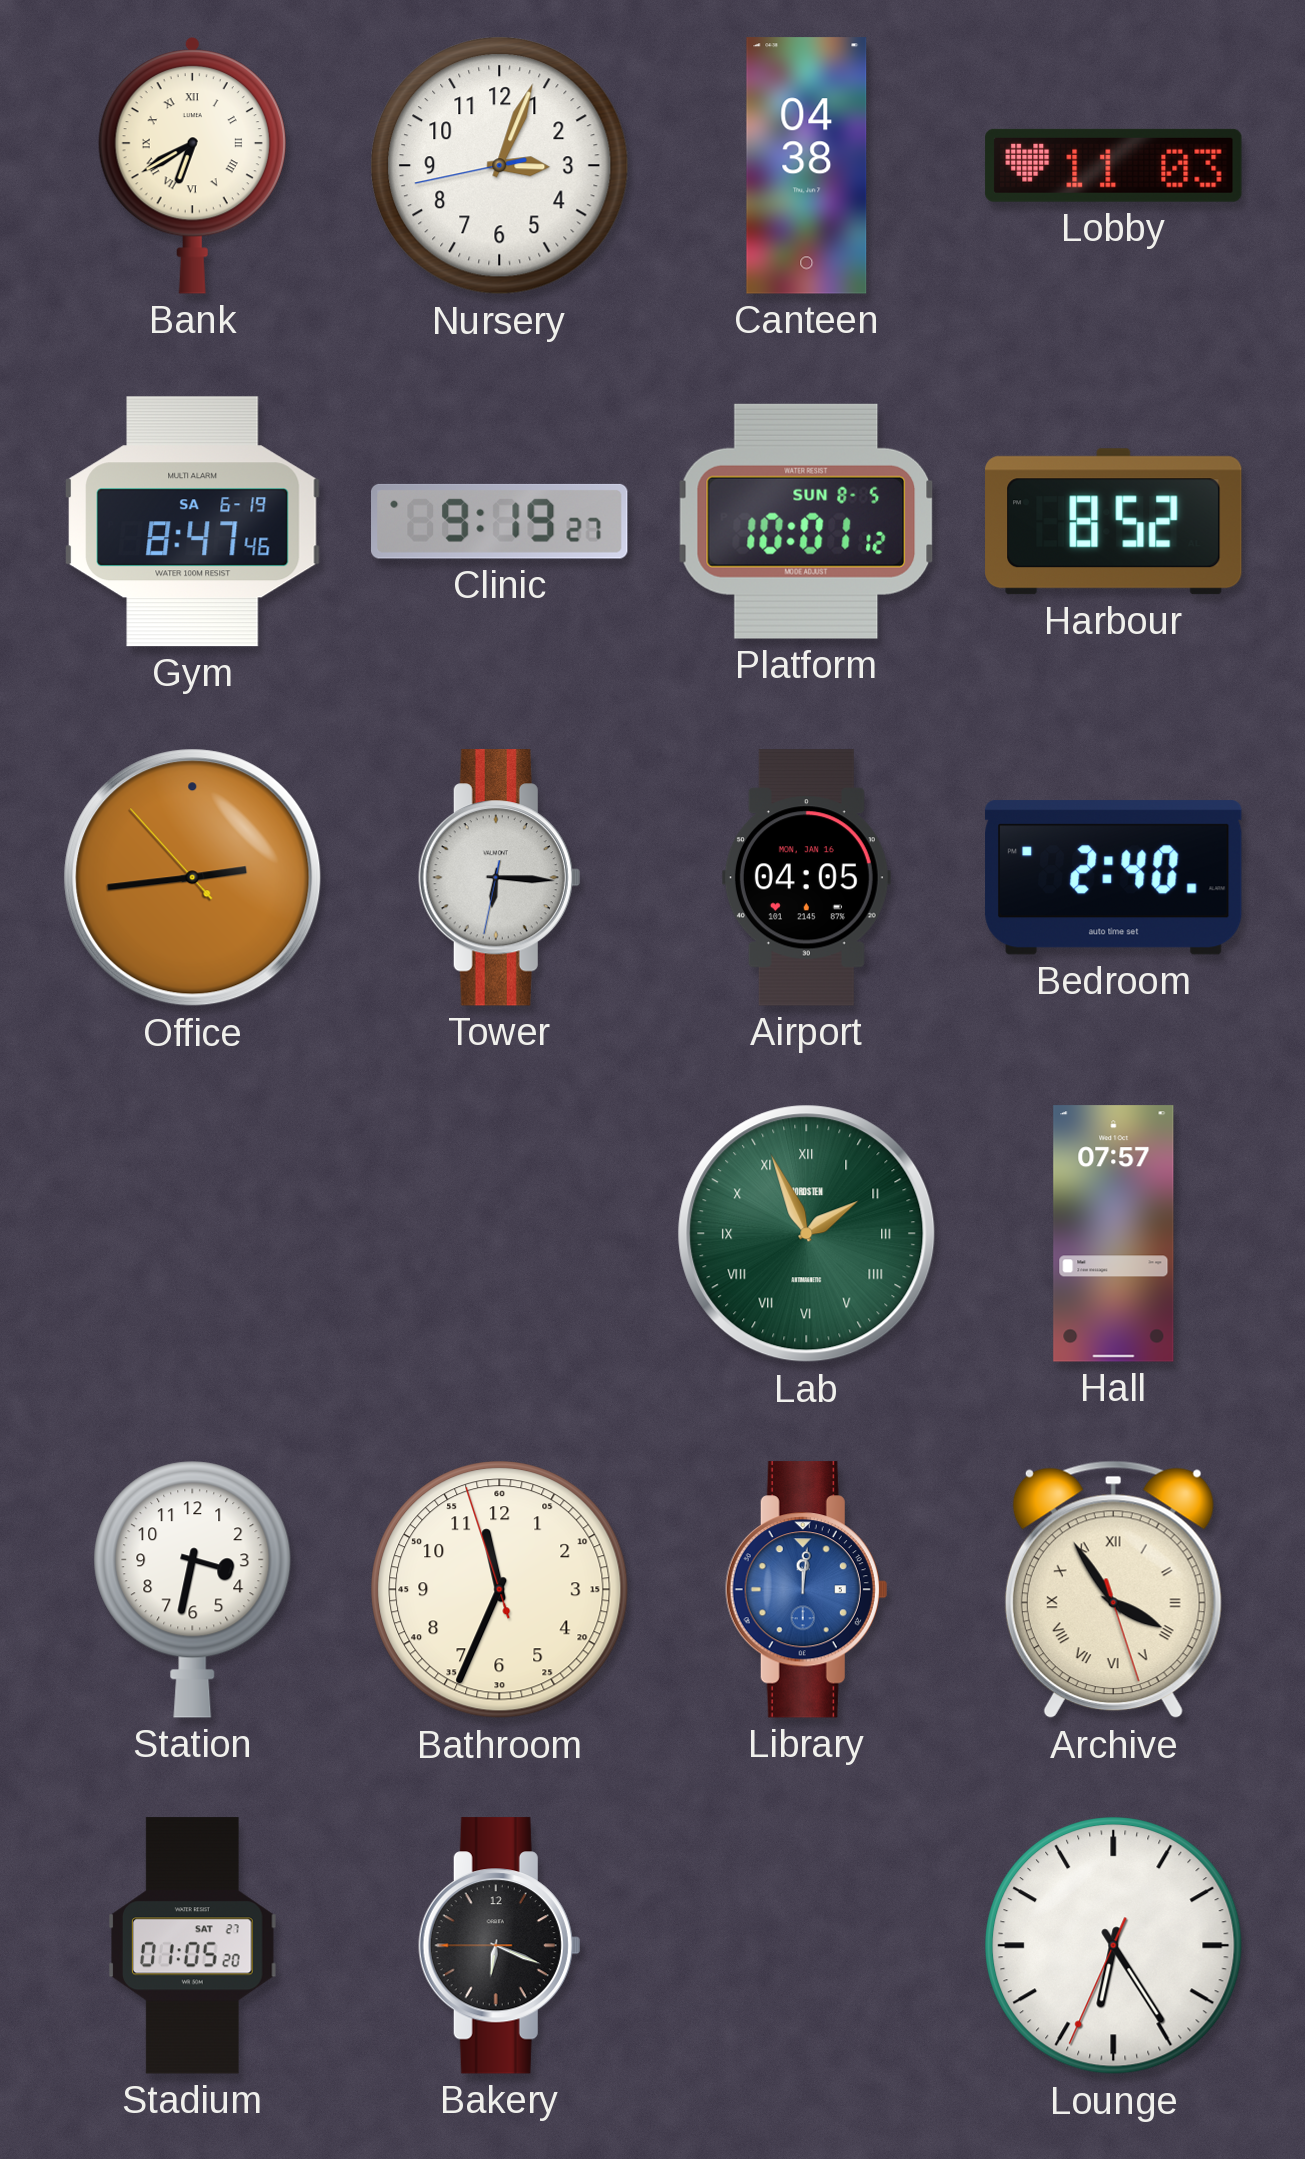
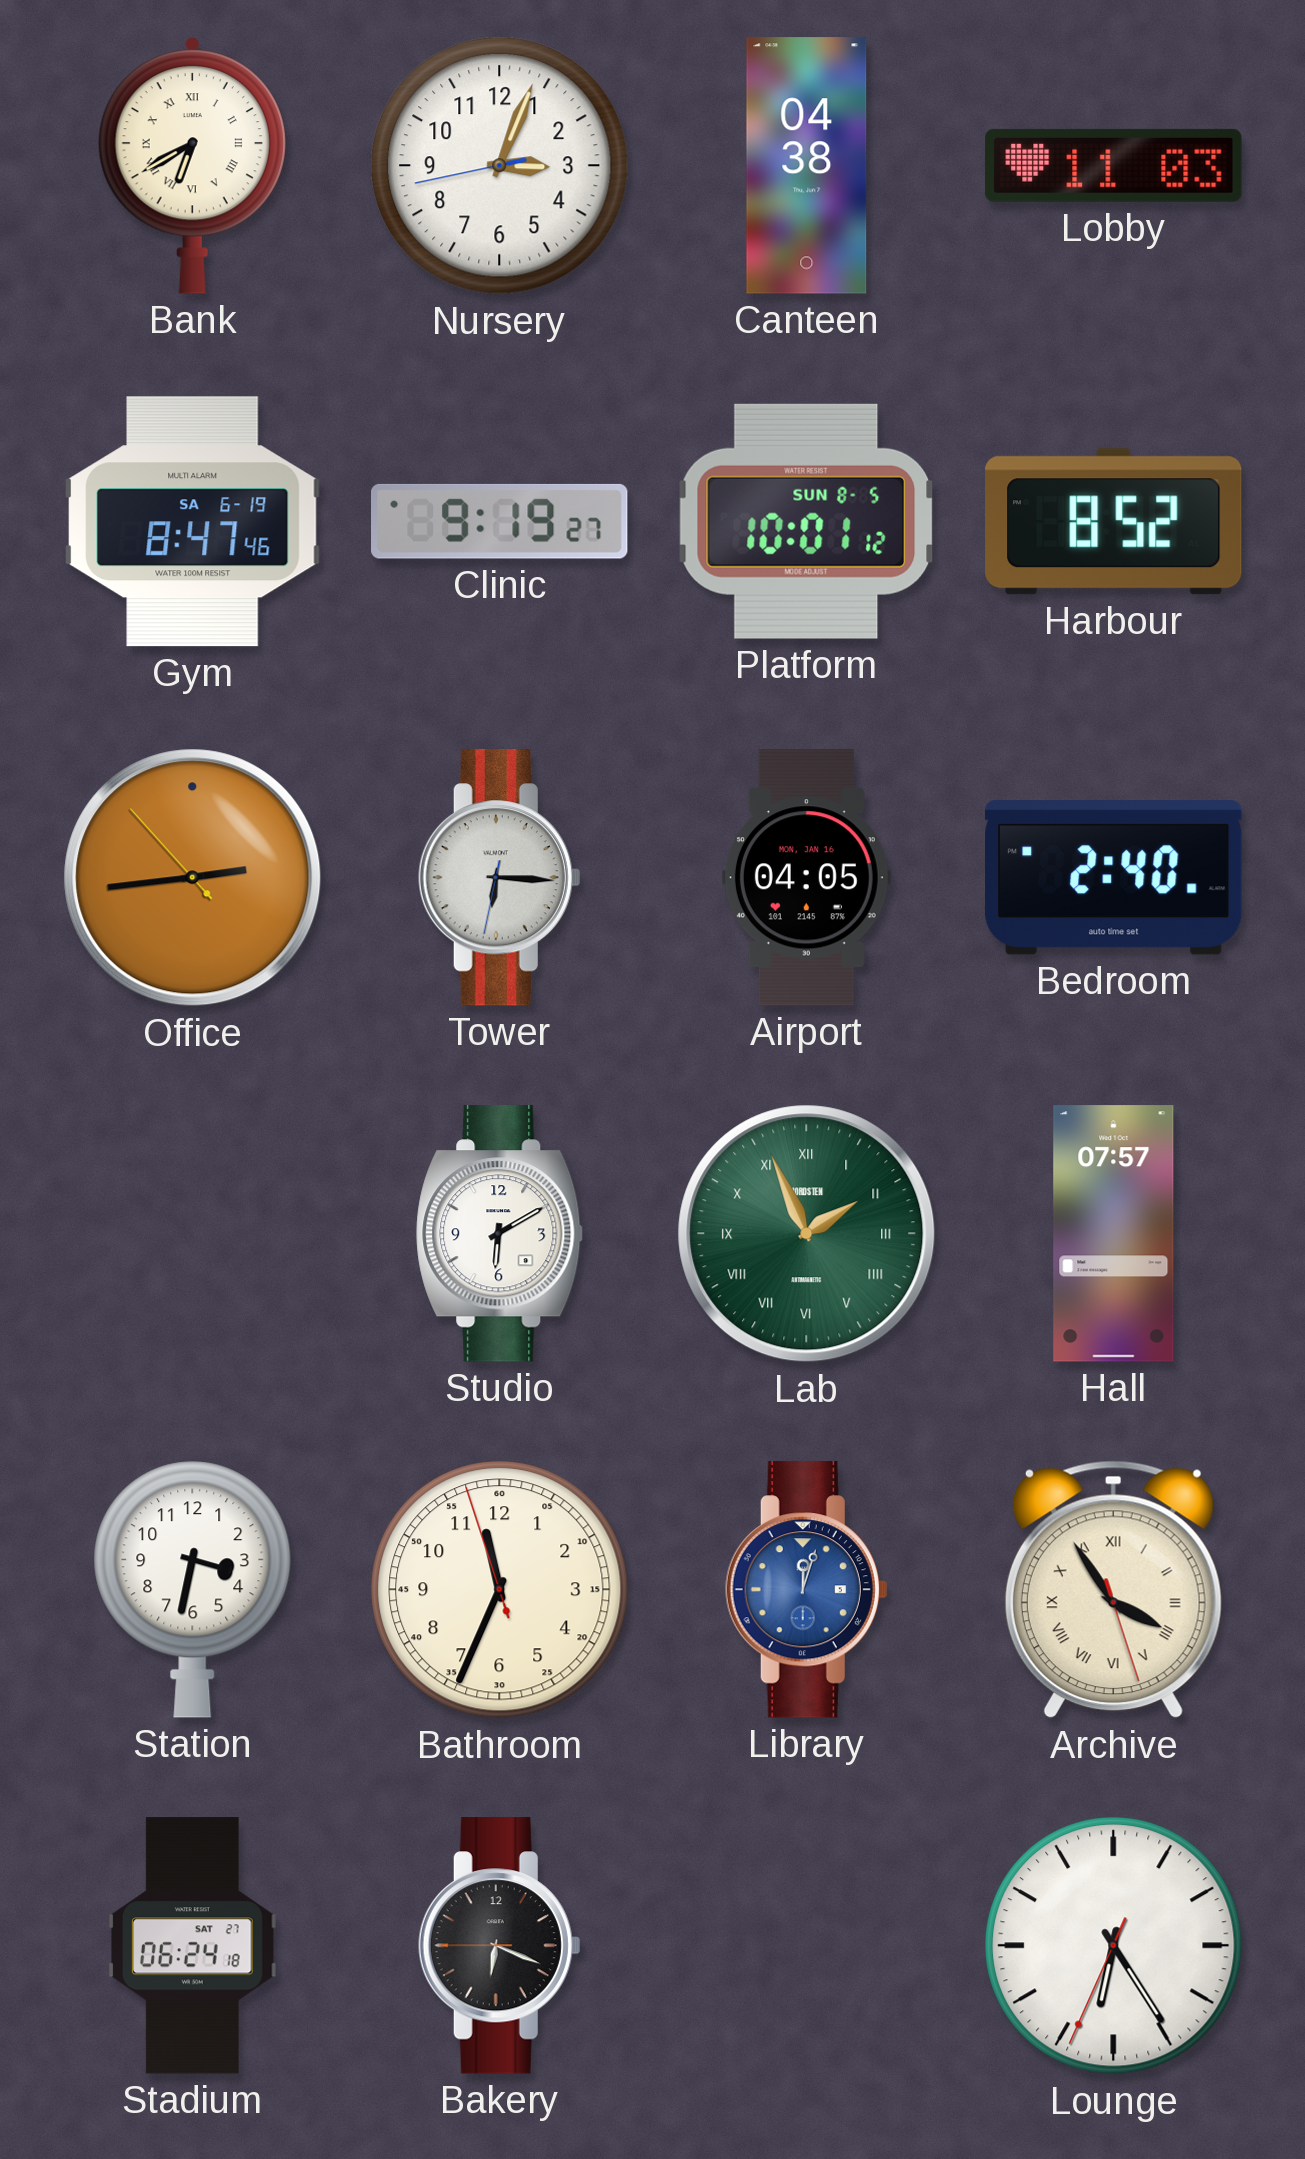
Studio: none -> 6:10 (500, 1234)
Library: 12:01 -> 12:03 (806, 1590)
Stadium: 01:05 -> 06:24 (193, 1946)
